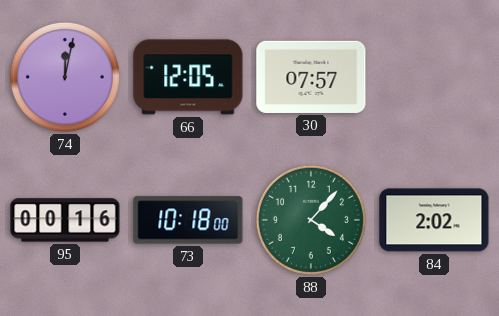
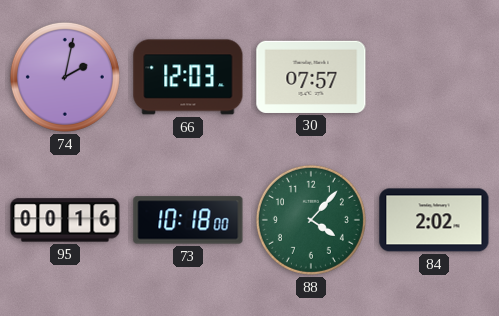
74: 12:02 -> 2:02 (65, 77)
66: 12:05 -> 12:03 (188, 77)
